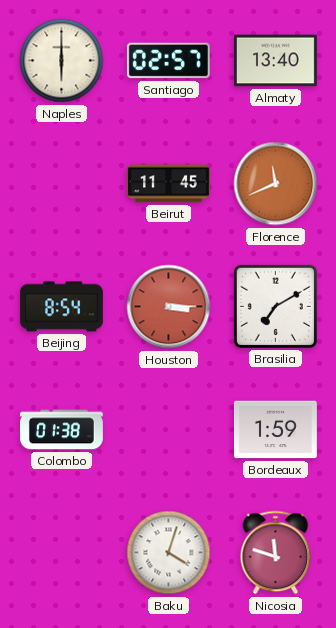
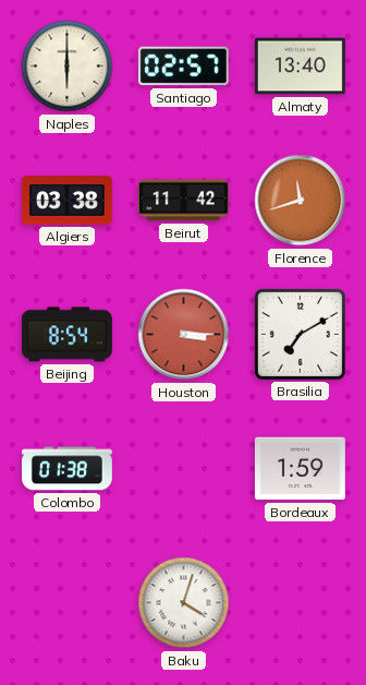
Algiers: none -> 03:38 (66, 201)
Beirut: 11:45 -> 11:42 (183, 201)
Florence: 11:41 -> 11:42 (301, 201)
Nicosia: 11:48 -> none (276, 553)
